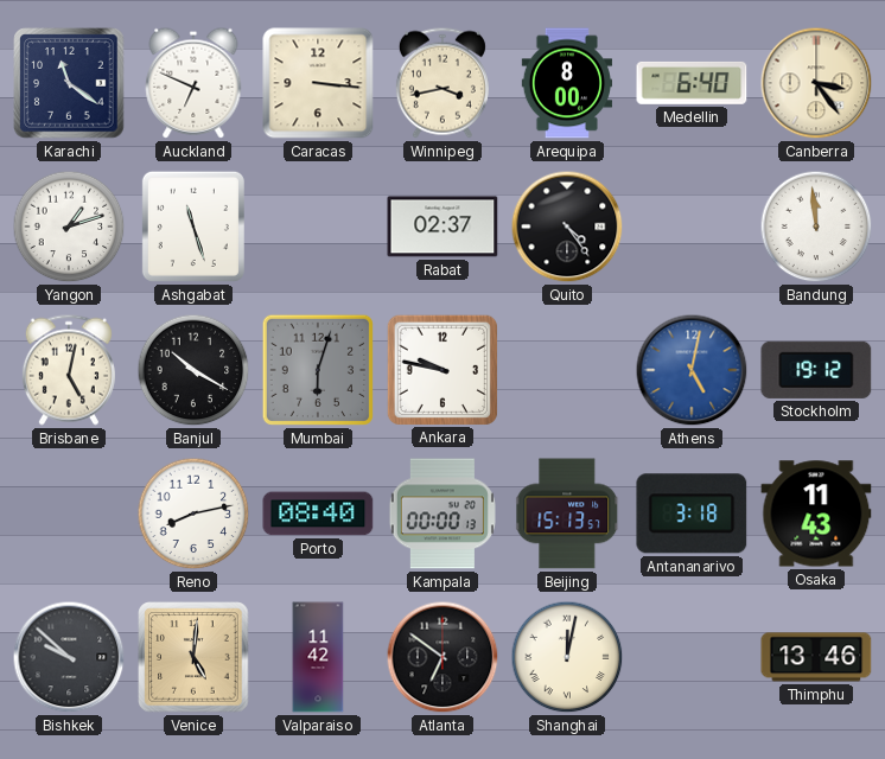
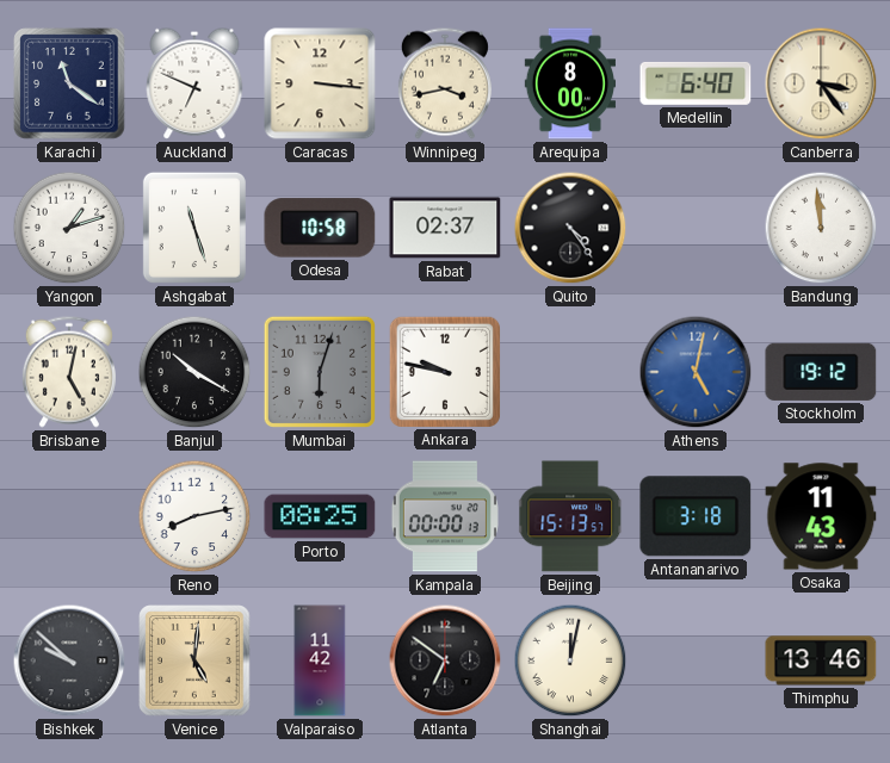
Odesa: none -> 10:58 (320, 228)
Porto: 08:40 -> 08:25 (320, 516)
